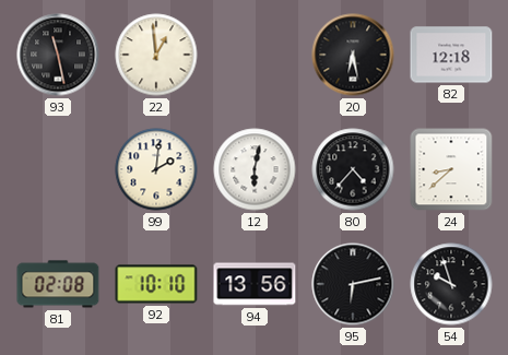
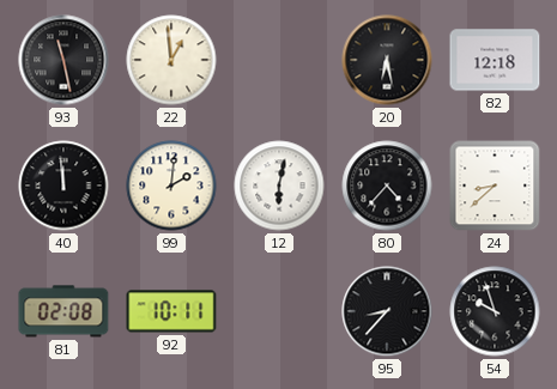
40: none -> 11:59 (63, 186)
92: 10:10 -> 10:11 (171, 311)
94: 13:56 -> none (255, 284)
95: 6:13 -> 8:37 (387, 311)
